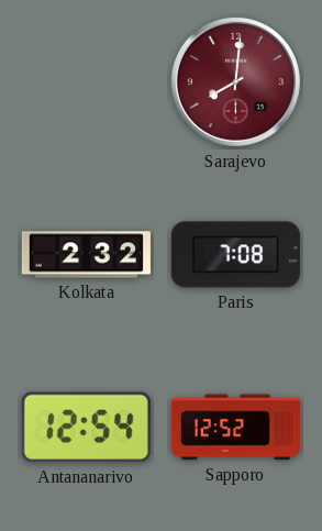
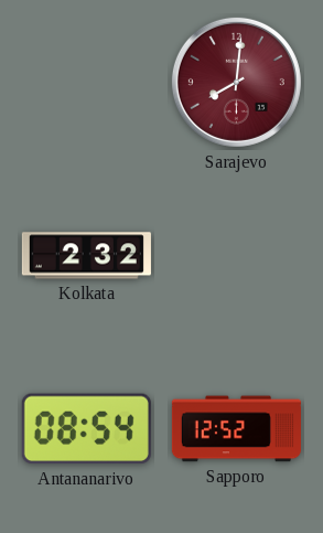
Paris: 7:08 -> none (235, 255)
Antananarivo: 12:54 -> 08:54 (86, 429)
